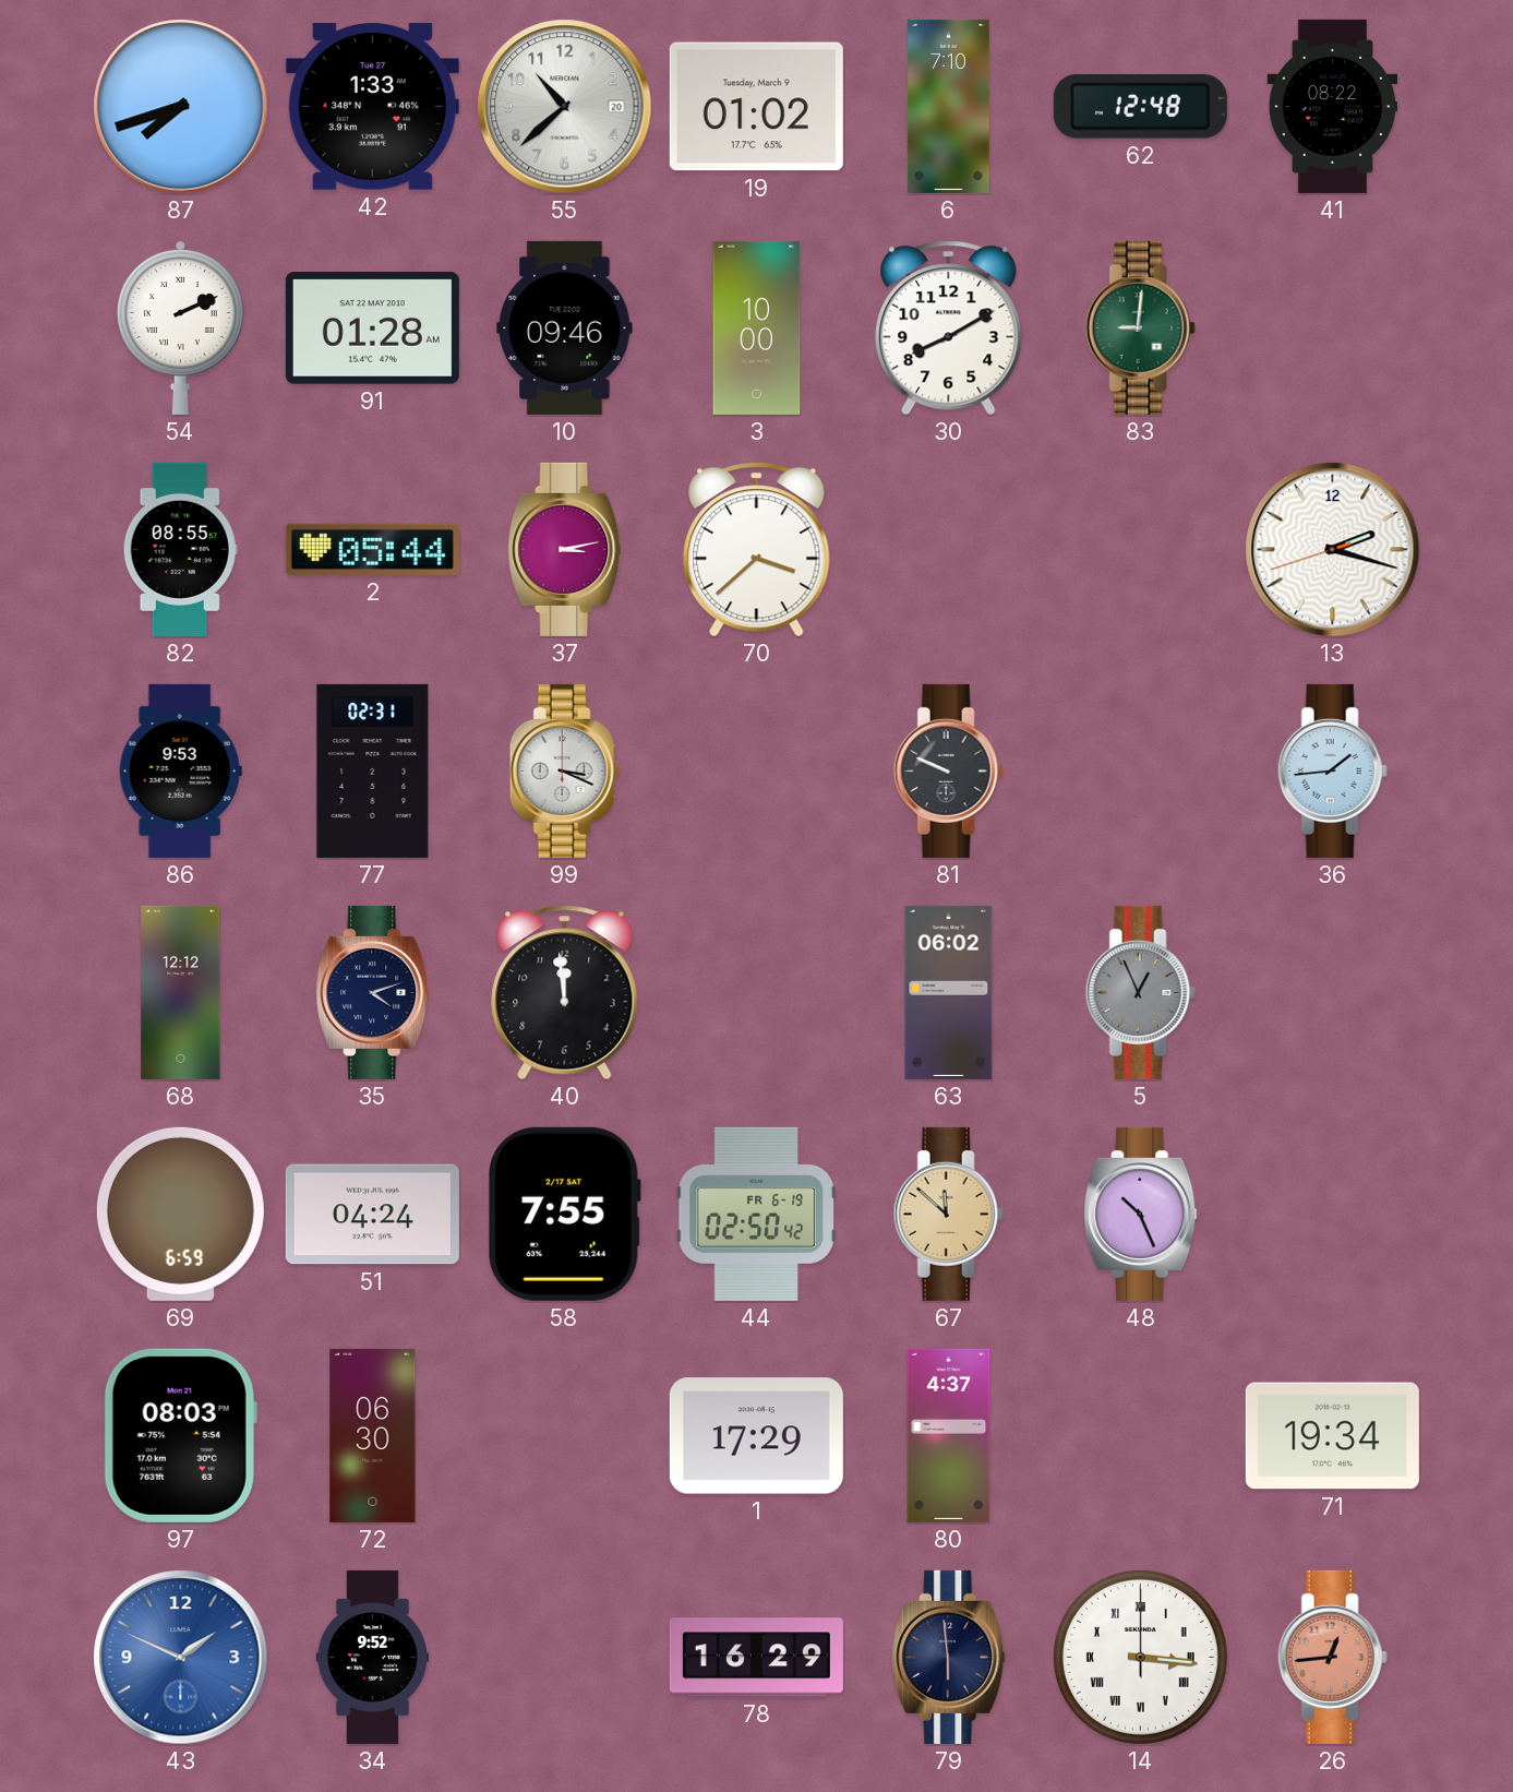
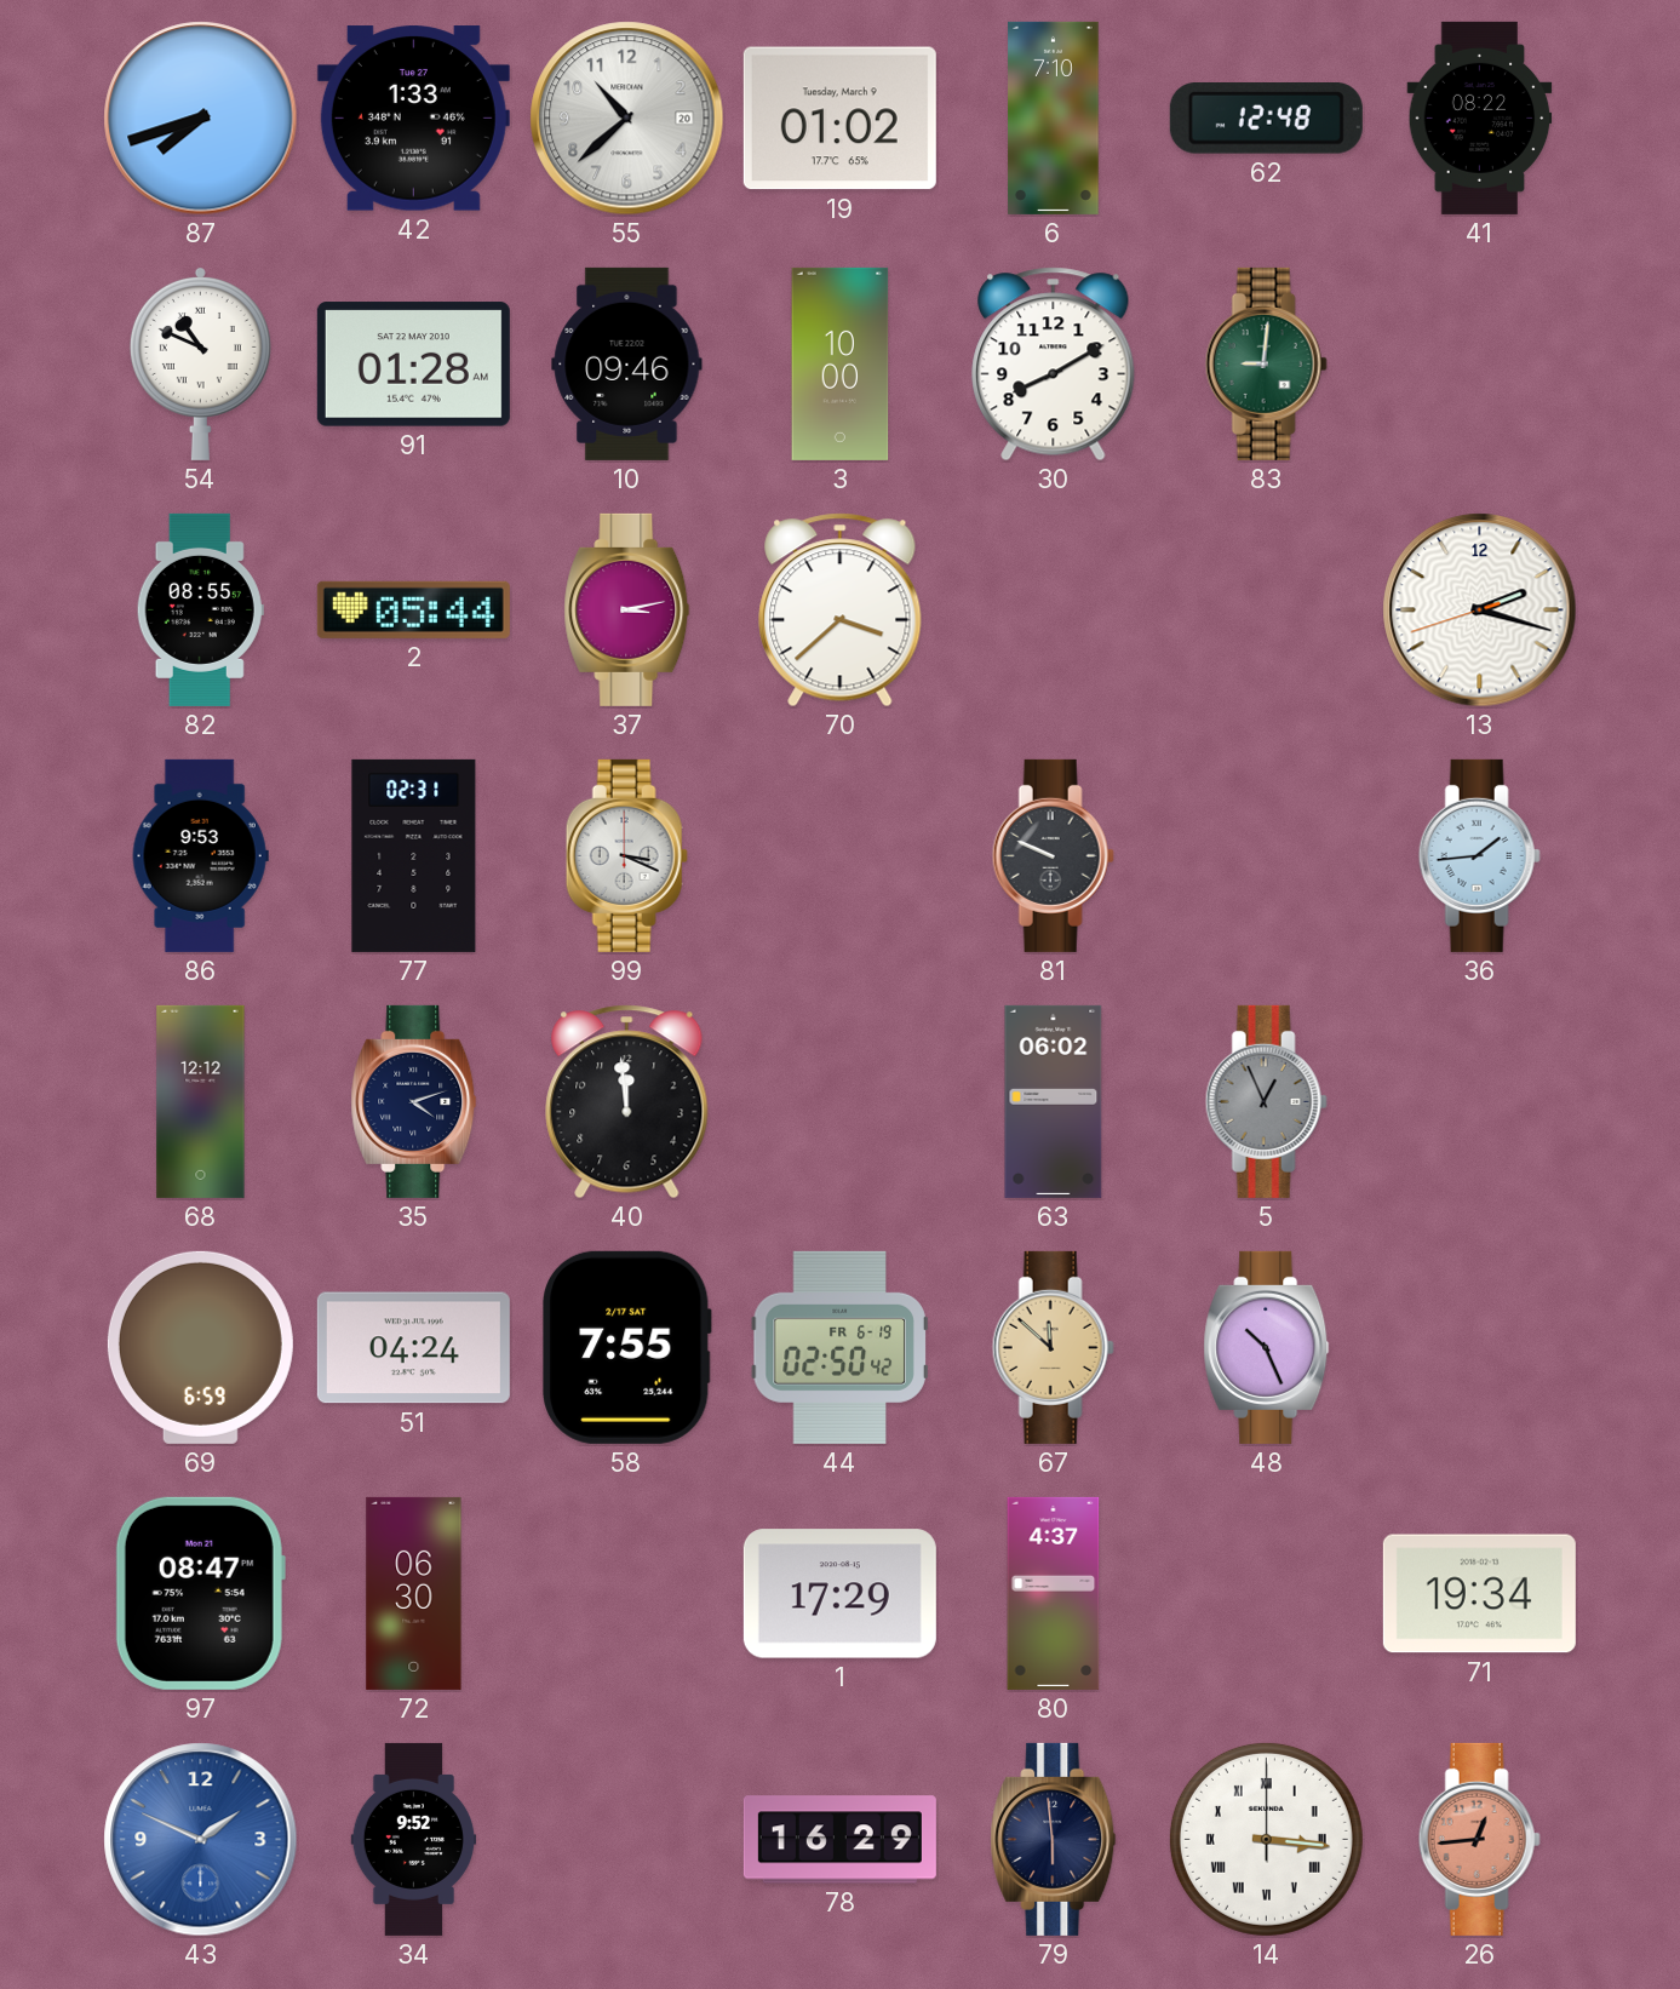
54: 2:11 -> 10:49 (200, 363)
97: 08:03 -> 08:47 (200, 1593)
